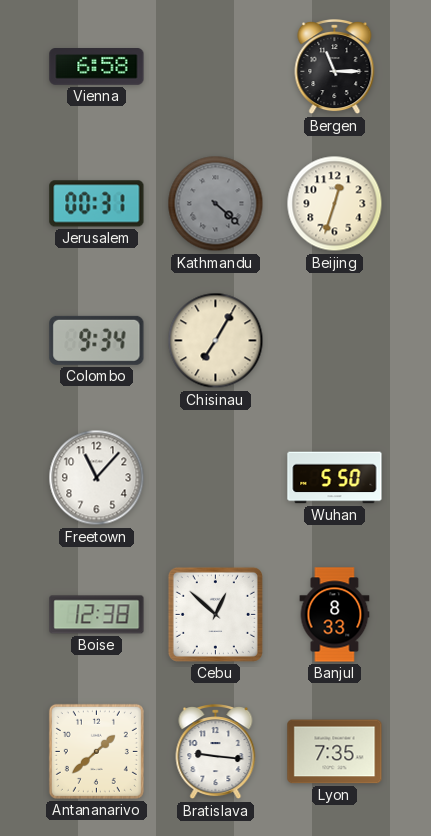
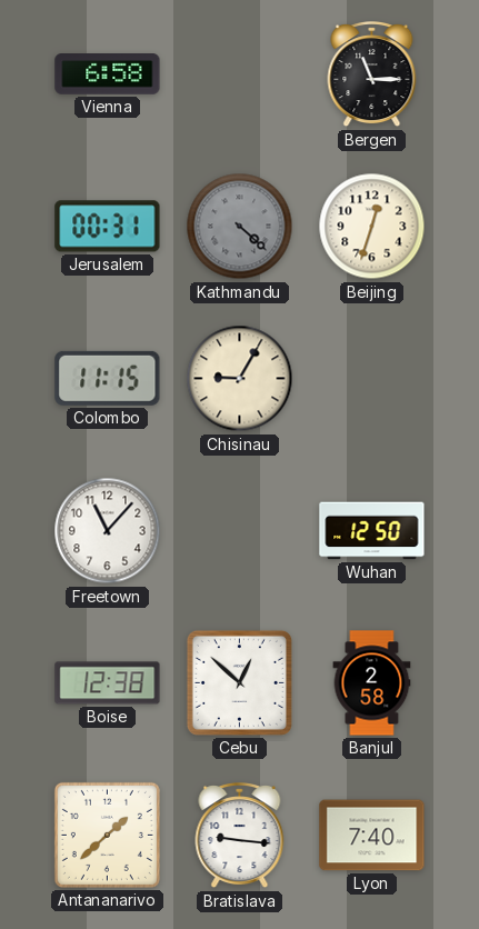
Colombo: 9:34 -> 11:15 (108, 378)
Chisinau: 7:05 -> 9:05 (240, 379)
Wuhan: 5:50 -> 12:50 (372, 531)
Banjul: 8:33 -> 2:58 (372, 683)
Lyon: 7:35 -> 7:40 (372, 836)
